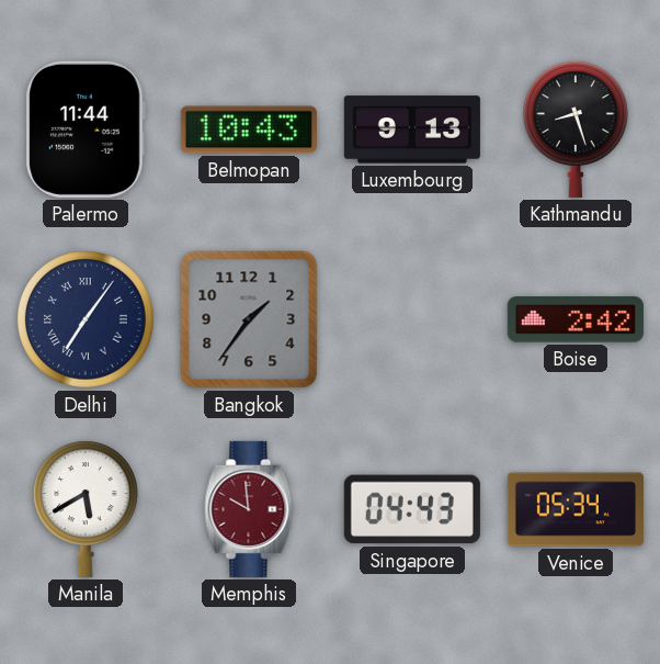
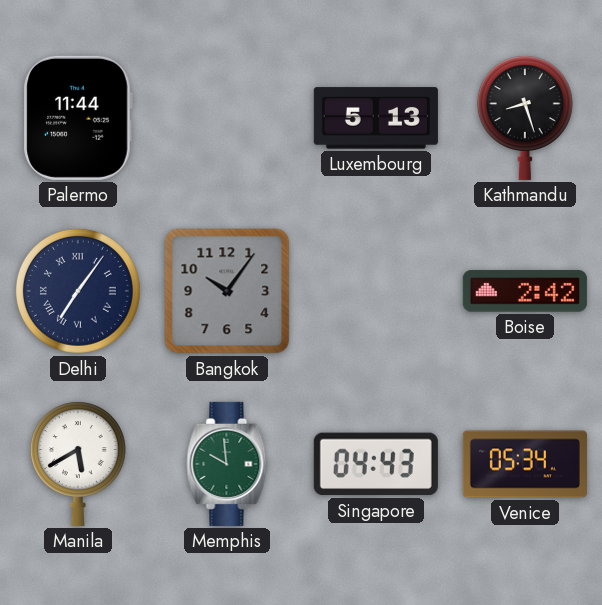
Belmopan: 10:43 -> none (249, 130)
Luxembourg: 9:13 -> 5:13 (376, 118)
Bangkok: 1:36 -> 10:06 (227, 291)
Memphis dial: burgundy -> green (227, 464)
